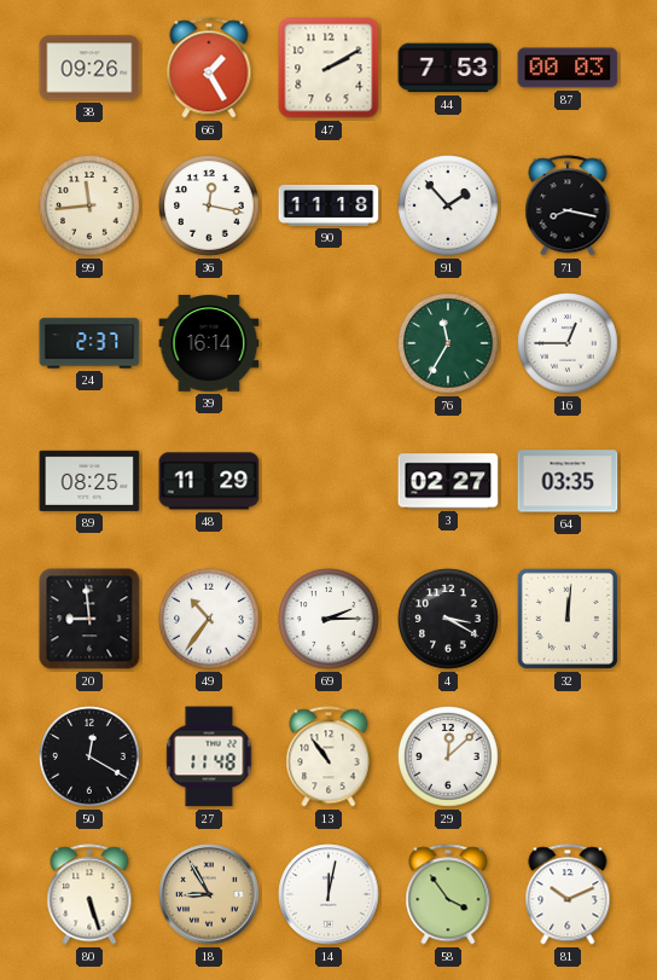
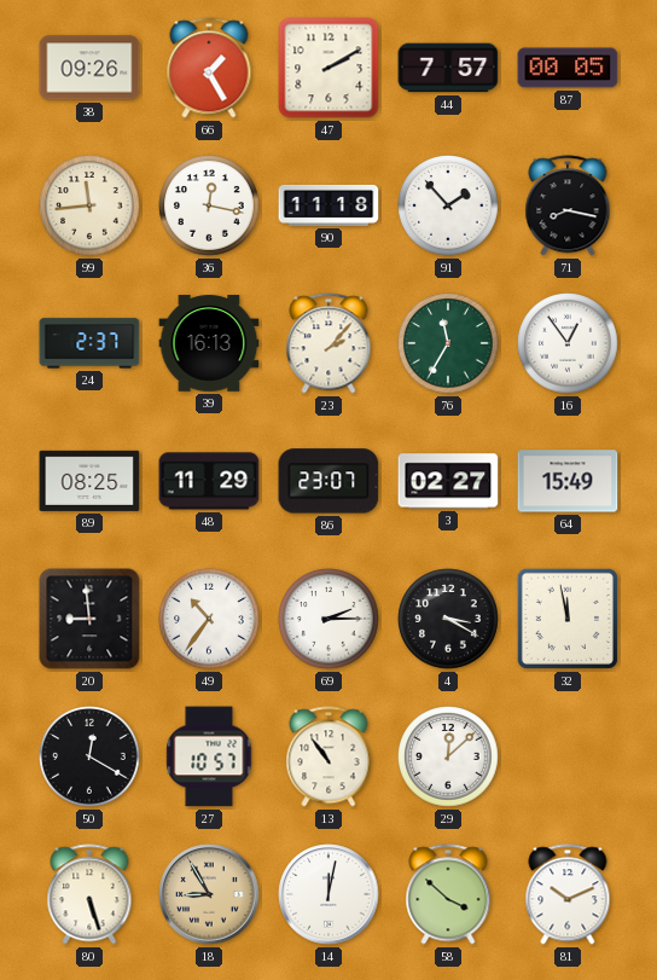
44: 7:53 -> 7:57 (448, 68)
87: 00:03 -> 00:05 (568, 68)
39: 16:14 -> 16:13 (209, 343)
23: none -> 2:07 (328, 343)
16: 12:45 -> 12:54 (568, 343)
86: none -> 23:07 (328, 481)
64: 03:35 -> 15:49 (568, 481)
32: 12:01 -> 11:58 (568, 619)
27: 11:48 -> 10:57 (209, 756)
58: 3:54 -> 3:52 (448, 894)
